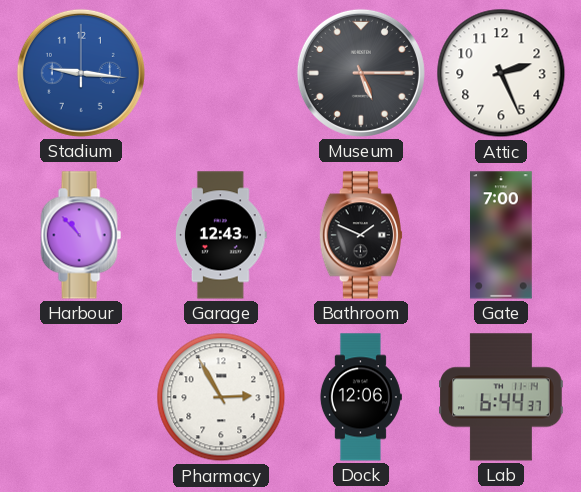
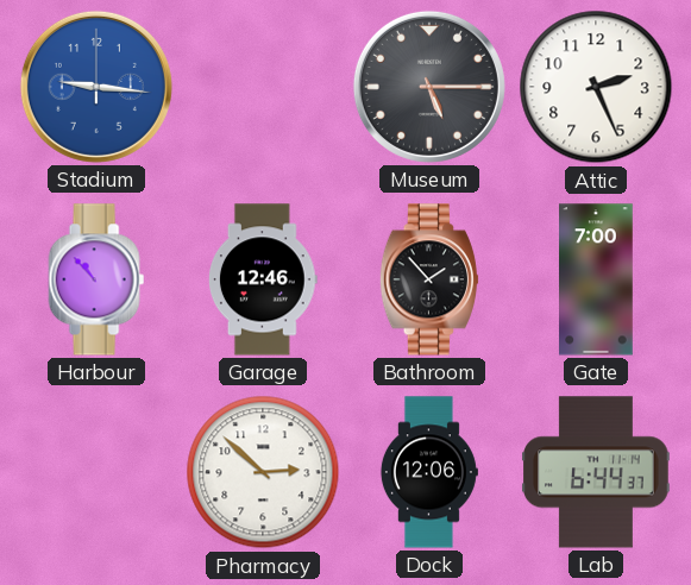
Garage: 12:43 -> 12:46 (263, 279)
Bathroom: 1:49 -> 1:53 (429, 279)
Pharmacy: 2:55 -> 2:52 (263, 472)
